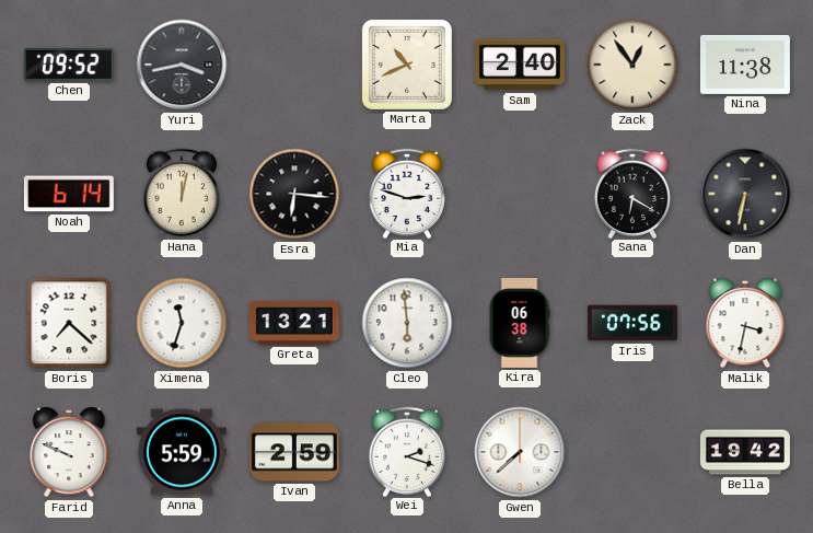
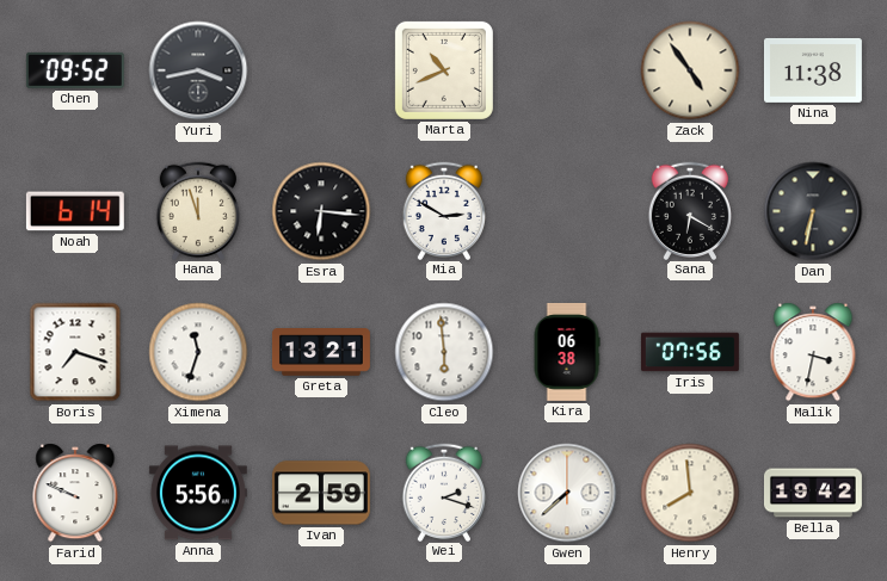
Sam: 2:40 -> none (520, 65)
Zack: 12:54 -> 4:54 (690, 70)
Hana: 12:02 -> 11:57 (197, 210)
Mia: 2:48 -> 2:50 (443, 210)
Boris: 7:22 -> 7:18 (75, 352)
Anna: 5:59 -> 5:56 (198, 493)
Henry: none -> 7:59 (690, 493)
